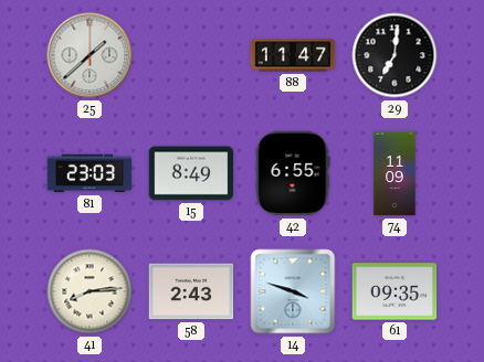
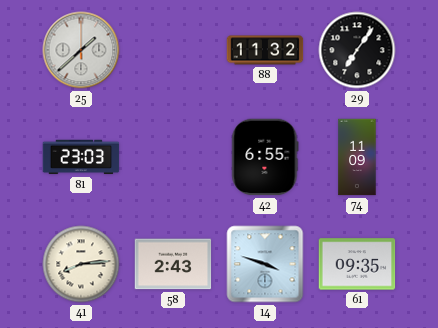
88: 11:47 -> 11:32 (265, 50)
29: 7:01 -> 7:06 (357, 50)
15: 8:49 -> none (191, 173)
